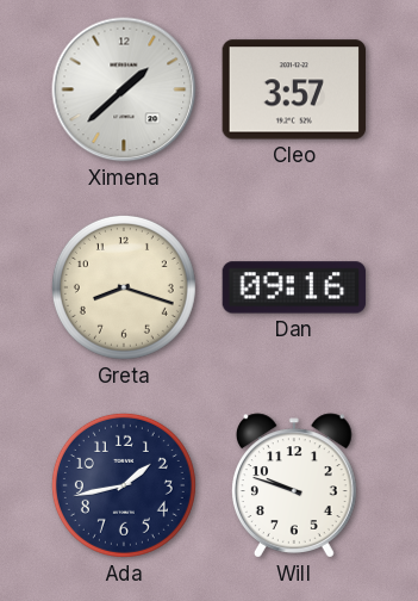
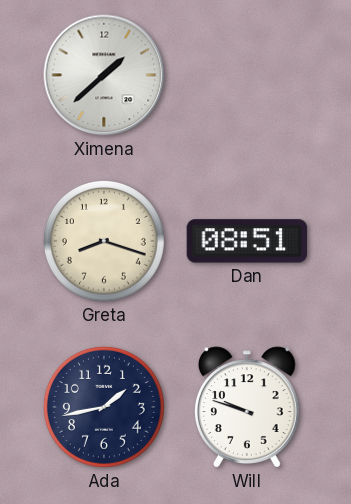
Cleo: 3:57 -> none (294, 89)
Dan: 09:16 -> 08:51 (247, 241)
